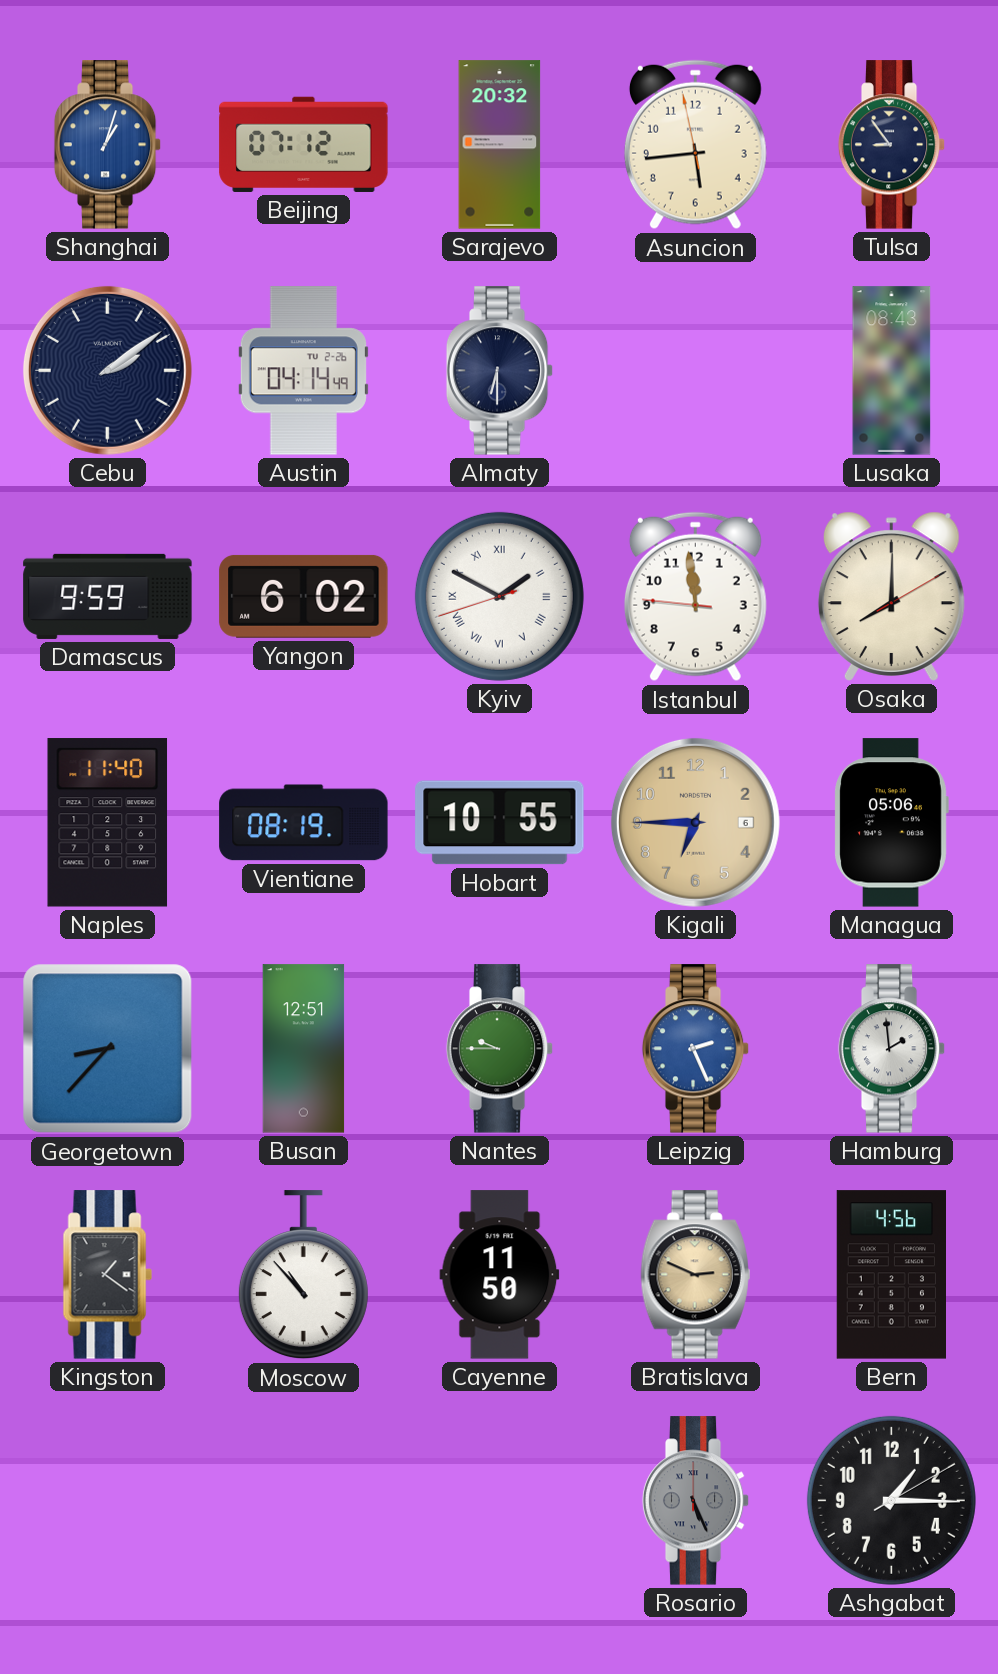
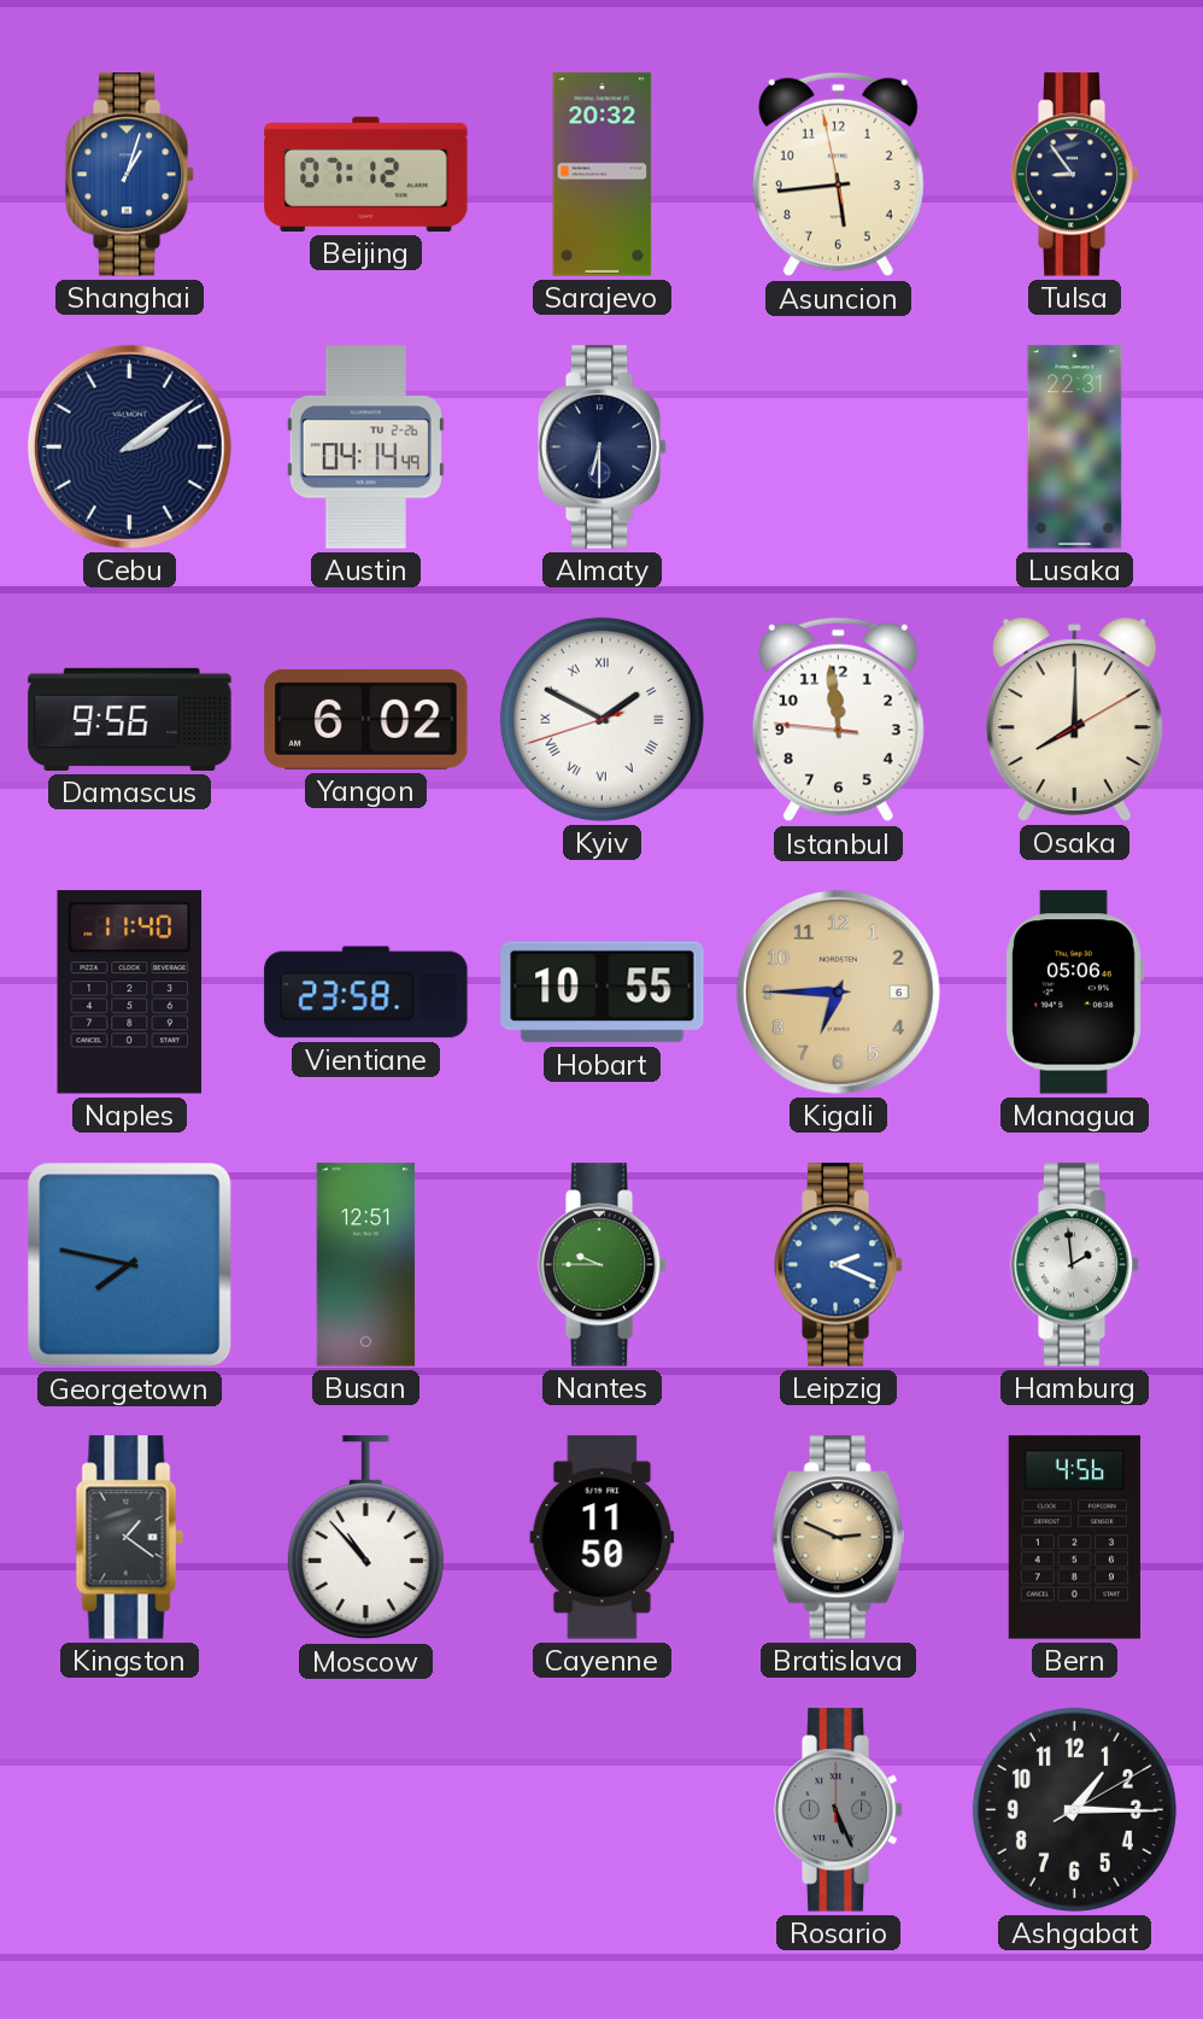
Lusaka: 08:43 -> 22:31 (1075, 447)
Damascus: 9:59 -> 9:56 (130, 719)
Vientiane: 08:19 -> 23:58 (366, 993)
Georgetown: 8:37 -> 7:47 (130, 1265)
Leipzig: 2:26 -> 2:19 (839, 1265)
